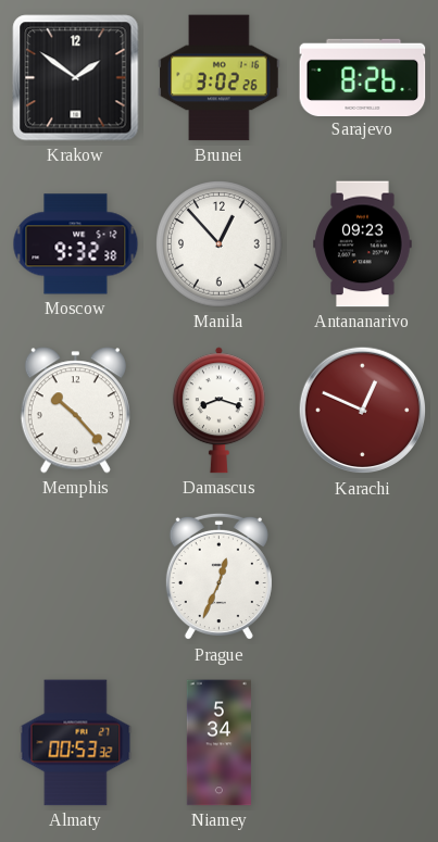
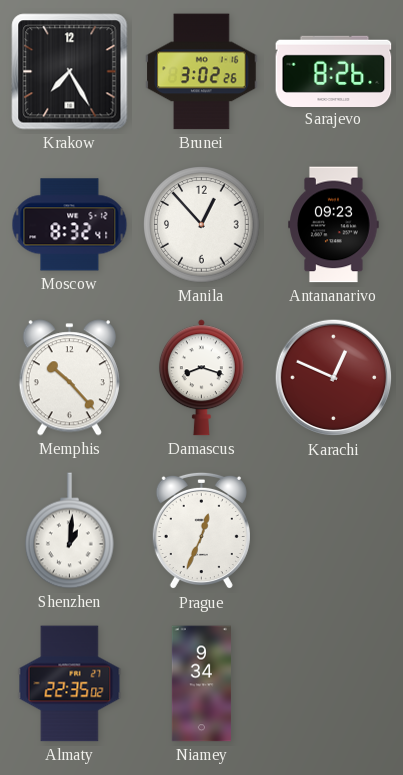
Krakow: 1:51 -> 7:25 (70, 72)
Moscow: 9:32 -> 8:32 (70, 225)
Shenzhen: none -> 1:01 (70, 531)
Almaty: 00:53 -> 22:35 (70, 684)
Niamey: 5:34 -> 9:34 (201, 684)
